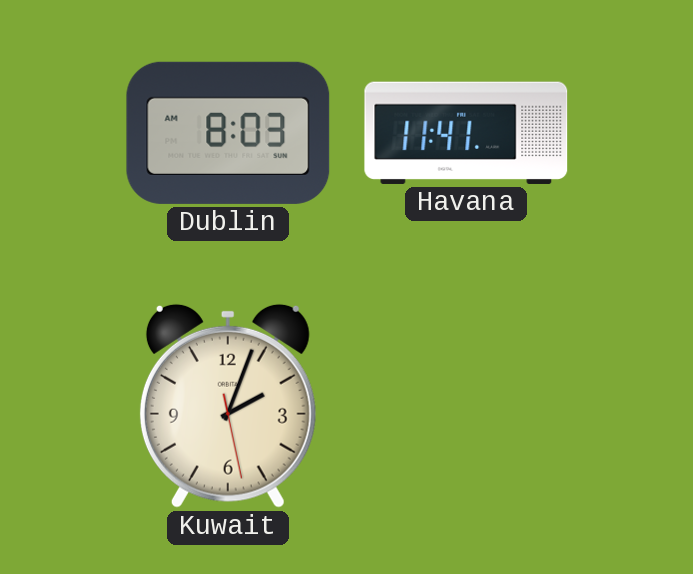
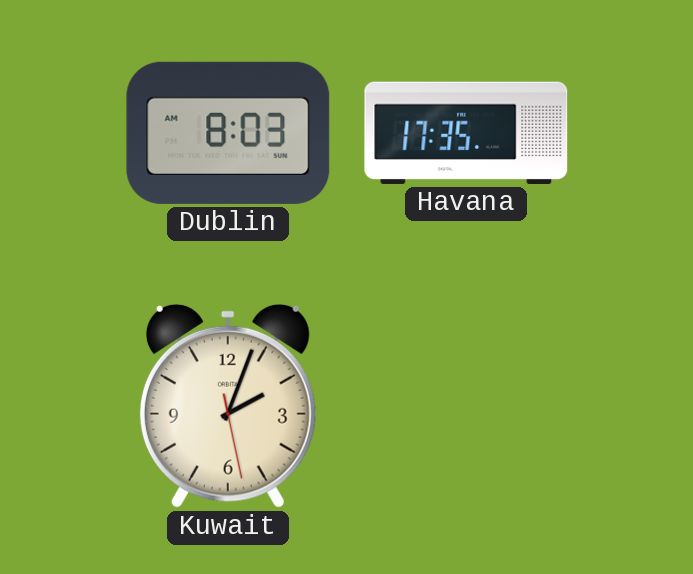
Havana: 11:41 -> 17:35 (466, 133)
